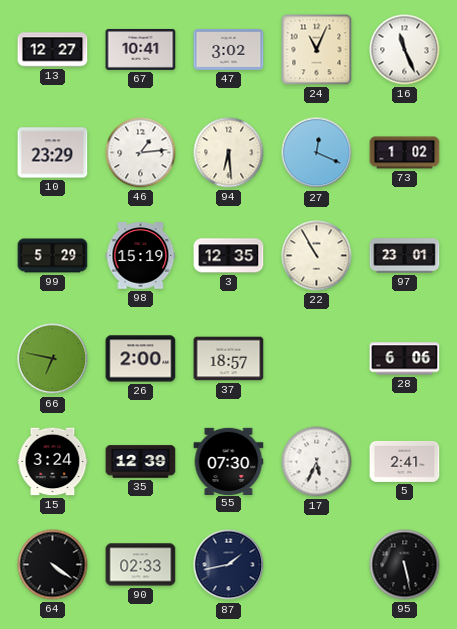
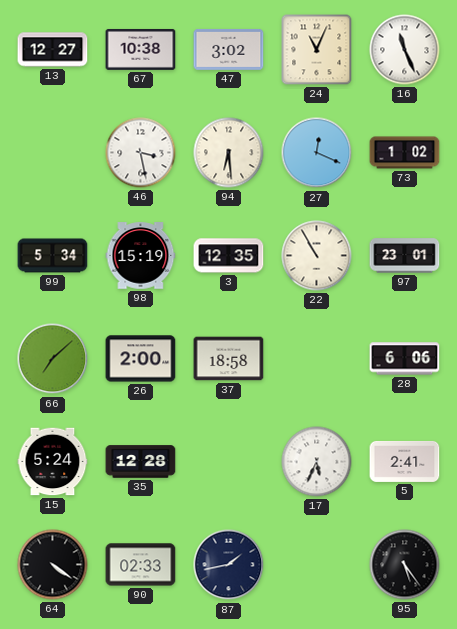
67: 10:41 -> 10:38 (141, 49)
10: 23:29 -> none (53, 153)
46: 1:14 -> 3:28 (141, 153)
99: 5:29 -> 5:34 (53, 256)
66: 6:47 -> 7:08 (53, 359)
37: 18:57 -> 18:58 (229, 359)
15: 3:24 -> 5:24 (53, 462)
35: 12:39 -> 12:28 (141, 462)
55: 07:30 -> none (229, 461)
95: 5:28 -> 5:24 (405, 565)
